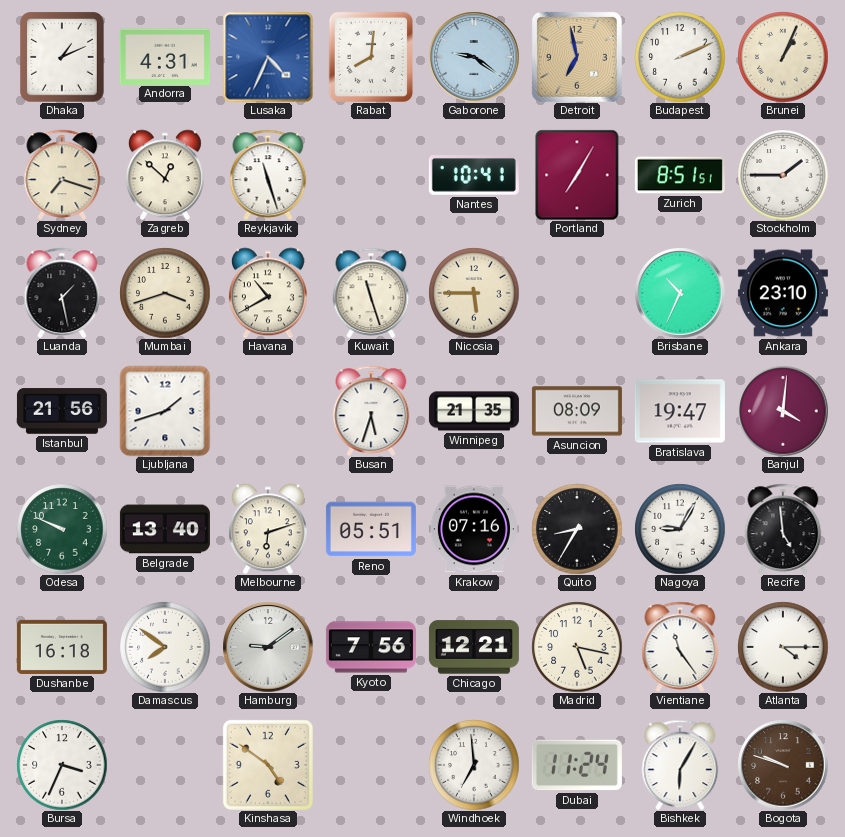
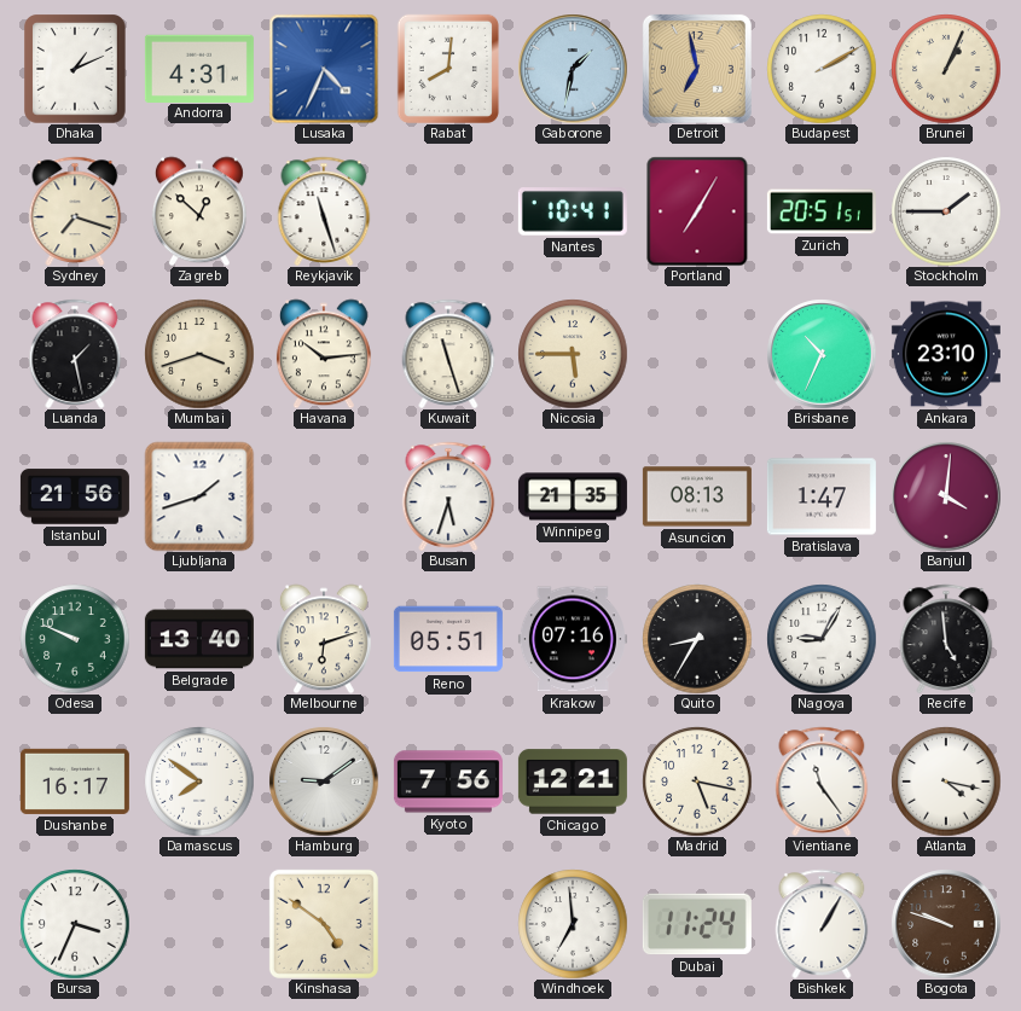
Gaborone: 9:21 -> 1:32 (573, 69)
Budapest: 2:11 -> 2:10 (822, 69)
Zurich: 8:51 -> 20:51 (822, 211)
Havana: 10:40 -> 10:14 (324, 354)
Asuncion: 08:09 -> 08:13 (697, 496)
Bratislava: 19:47 -> 1:47 (822, 496)
Dushanbe: 16:18 -> 16:17 (75, 782)
Atlanta: 4:15 -> 4:17 (946, 782)
Bishkek: 6:05 -> 1:05 (822, 923)
